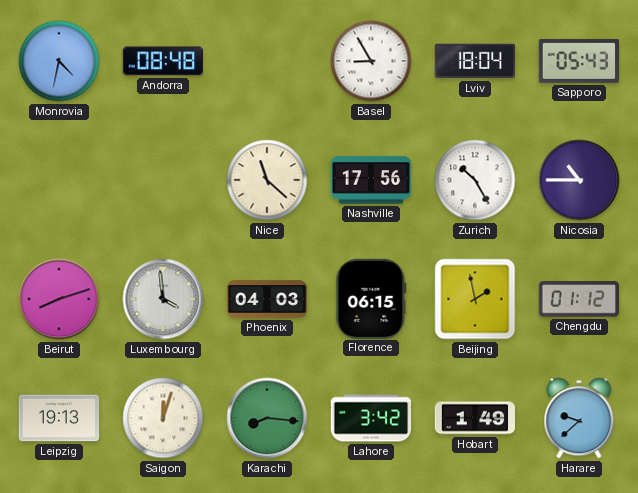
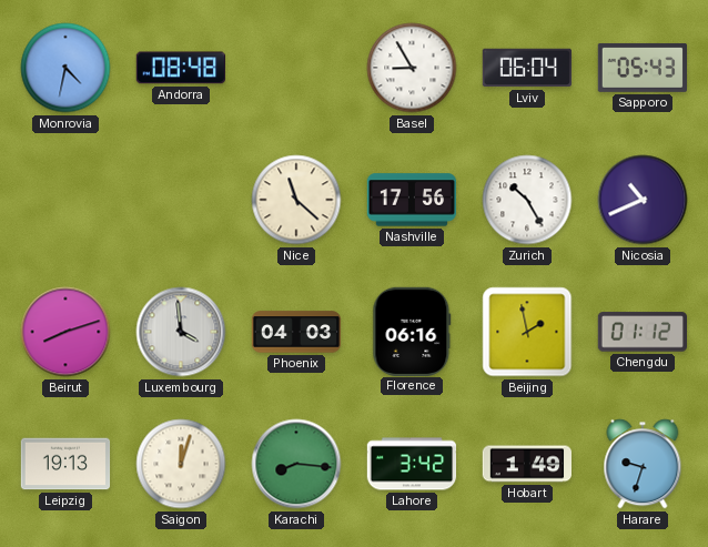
Lviv: 18:04 -> 06:04 (526, 68)
Nicosia: 10:45 -> 10:41 (643, 200)
Florence: 06:15 -> 06:16 (412, 331)
Harare: 9:38 -> 9:33 (643, 464)
